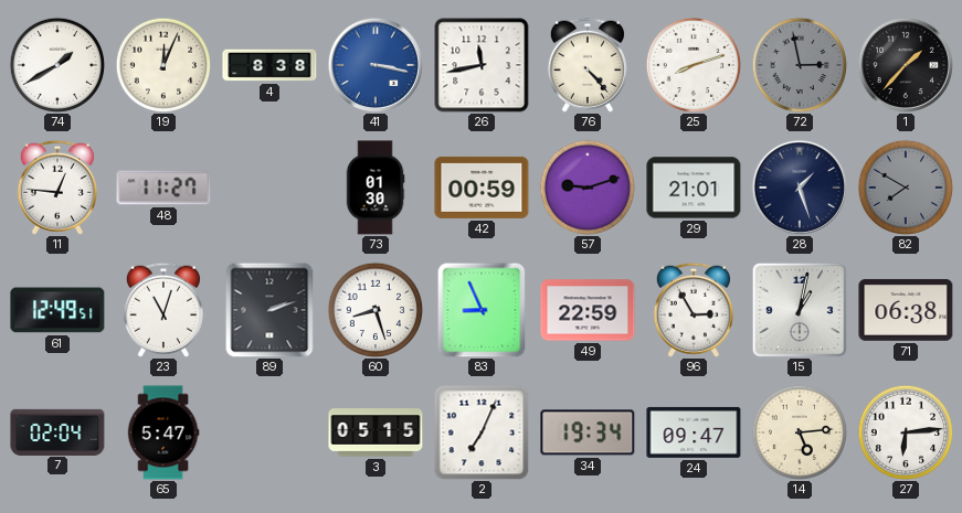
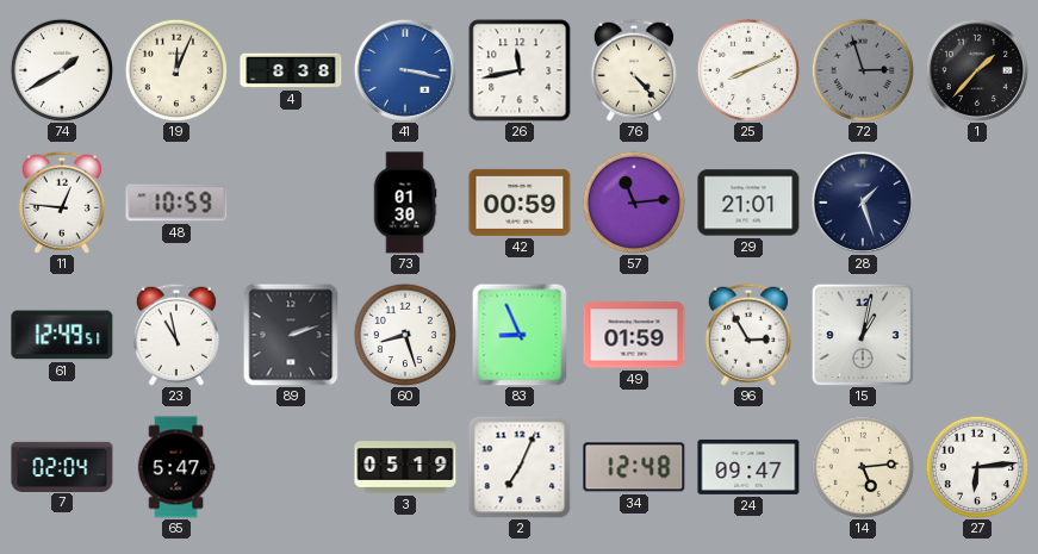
25: 8:12 -> 8:11 (748, 70)
72: 2:58 -> 2:57 (863, 70)
48: 11:27 -> 10:59 (176, 203)
57: 9:12 -> 11:14 (634, 203)
82: 7:50 -> none (906, 188)
23: 11:03 -> 10:58 (176, 335)
49: 22:59 -> 01:59 (634, 335)
71: 06:38 -> none (906, 310)
3: 05:15 -> 05:19 (405, 467)
34: 19:34 -> 12:48 (634, 467)
